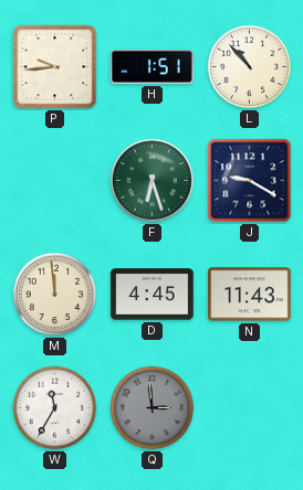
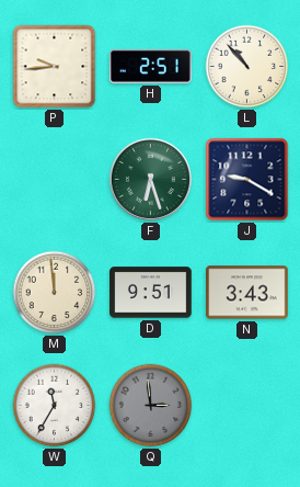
H: 1:51 -> 2:51 (151, 66)
D: 4:45 -> 9:51 (151, 293)
N: 11:43 -> 3:43 (247, 293)
